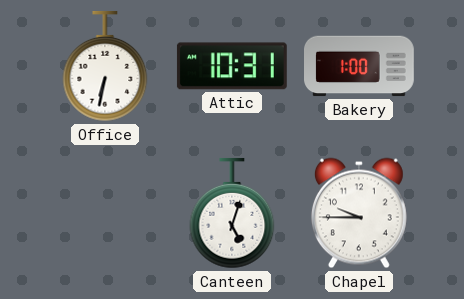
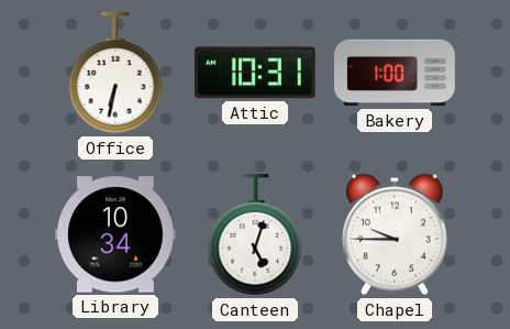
Library: none -> 10:34 (115, 234)
